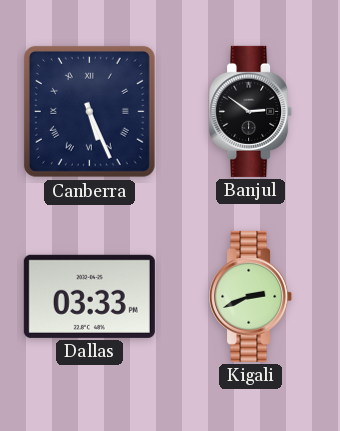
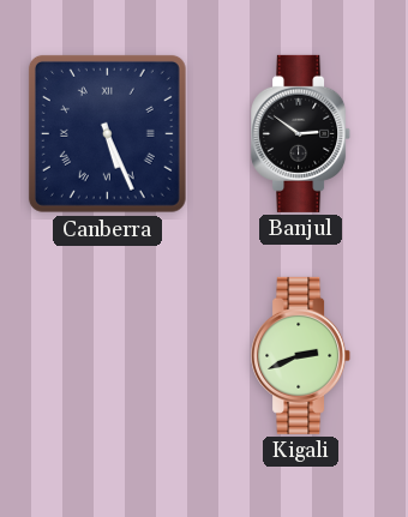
Dallas: 03:33 -> none (89, 296)
